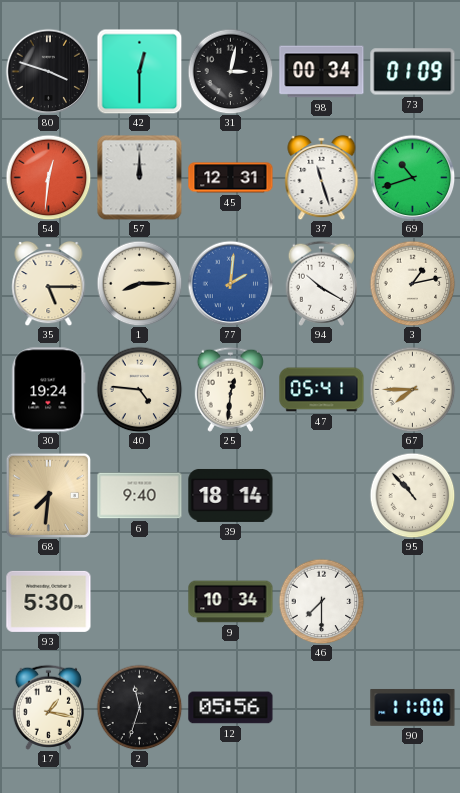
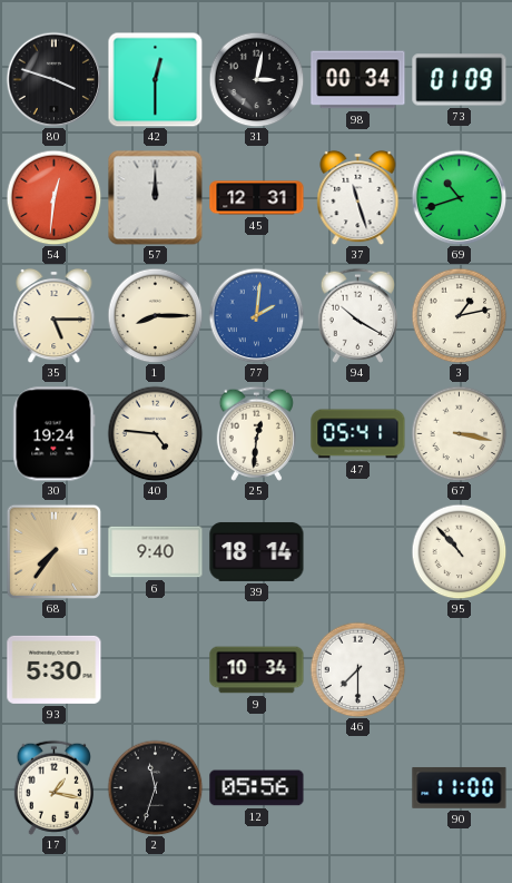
67: 7:45 -> 3:17 (459, 433)
68: 7:31 -> 7:36 (53, 551)
